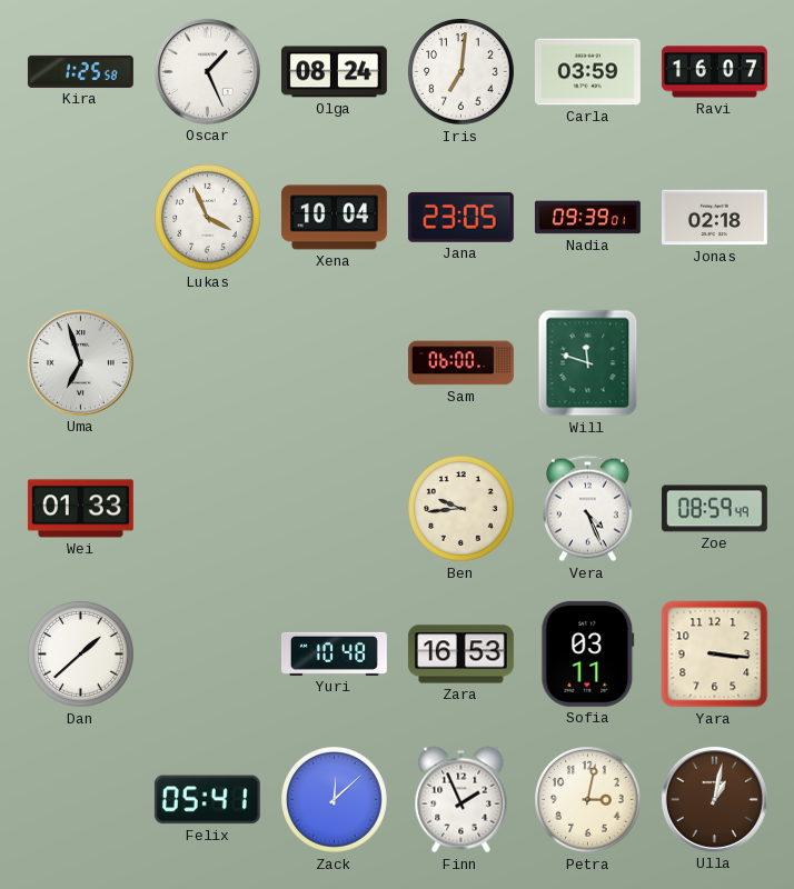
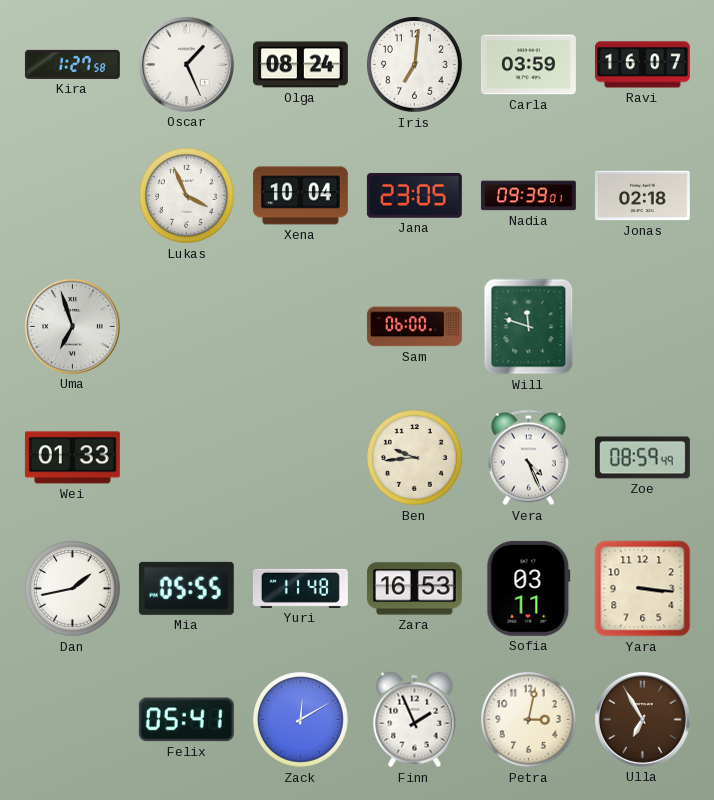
Kira: 1:25 -> 1:27 (72, 64)
Dan: 1:38 -> 1:43 (73, 589)
Mia: none -> 05:55 (186, 588)
Yuri: 10:48 -> 11:48 (300, 588)
Zack: 12:08 -> 12:10 (301, 720)
Ulla: 1:02 -> 6:55 (642, 719)
